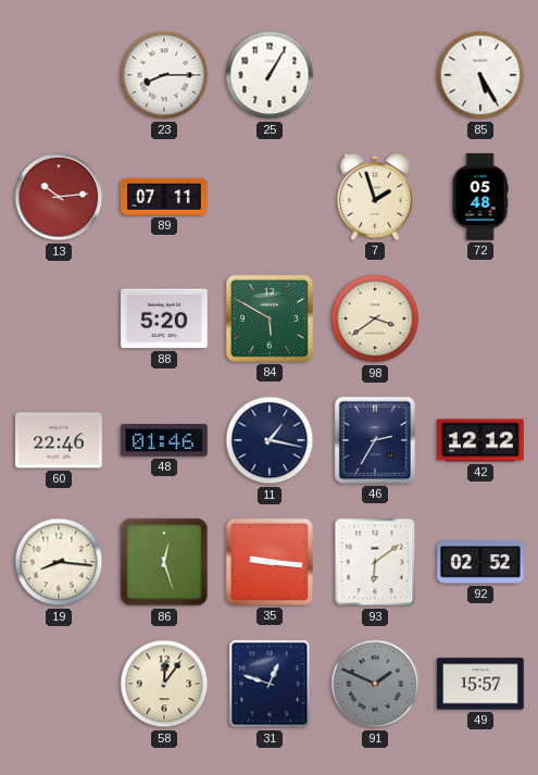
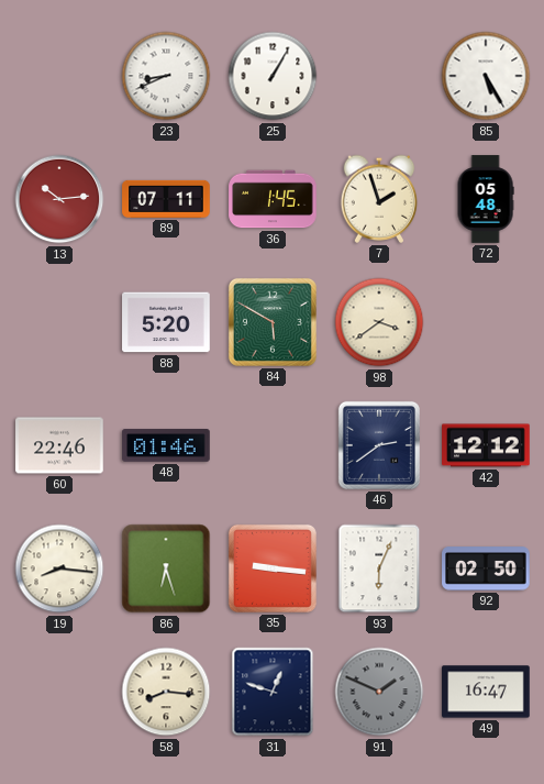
23: 8:15 -> 8:41 (166, 76)
36: none -> 1:45 (273, 199)
11: 1:17 -> none (270, 440)
46: 2:35 -> 2:39 (379, 445)
86: 12:27 -> 6:27 (166, 568)
93: 6:09 -> 6:04 (379, 568)
92: 02:52 -> 02:50 (486, 568)
58: 12:06 -> 8:16 (166, 692)
49: 15:57 -> 16:47 (486, 692)
